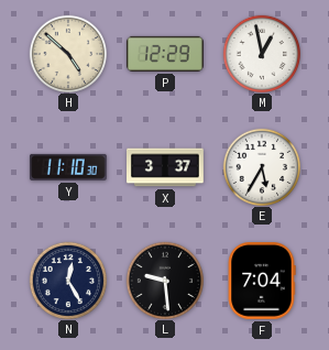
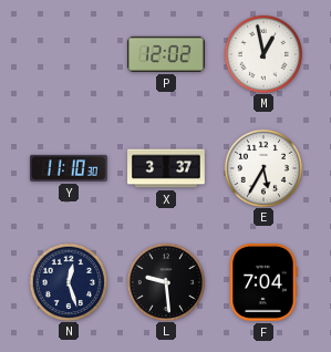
H: 4:52 -> none (68, 53)
P: 12:29 -> 12:02 (166, 54)
N: 12:25 -> 12:27 (69, 281)
